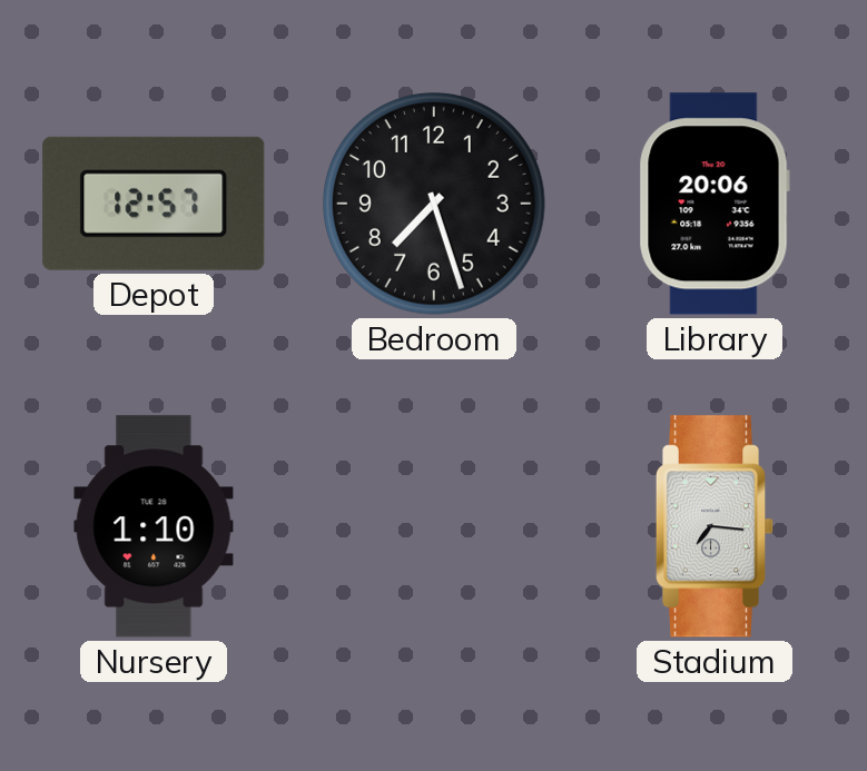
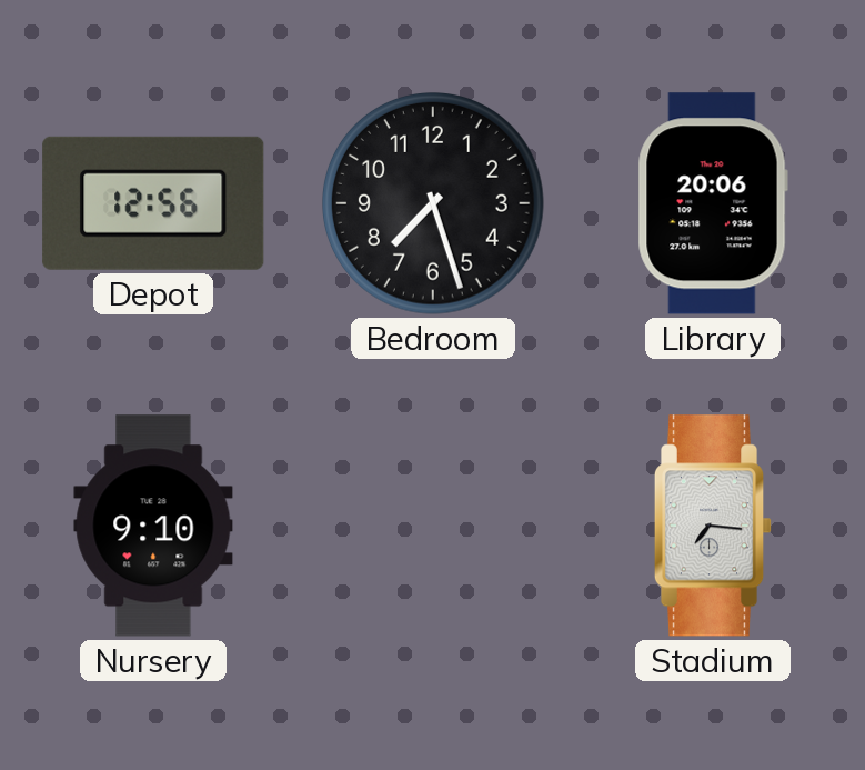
Depot: 12:57 -> 12:56 (153, 203)
Nursery: 1:10 -> 9:10 (153, 526)
